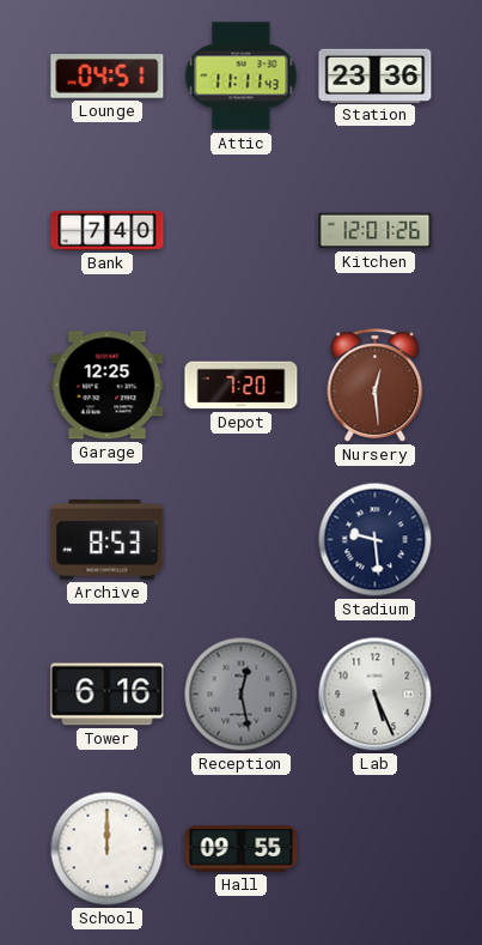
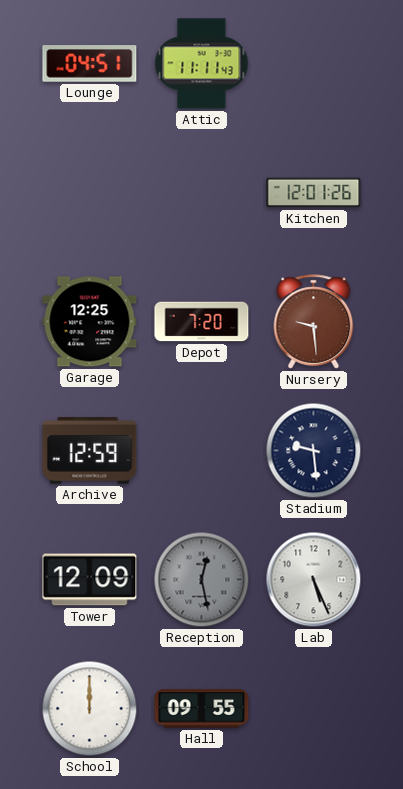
Station: 23:36 -> none (376, 75)
Bank: 7:40 -> none (108, 230)
Nursery: 12:29 -> 9:29 (314, 322)
Archive: 8:53 -> 12:59 (90, 451)
Tower: 6:16 -> 12:09 (90, 580)
